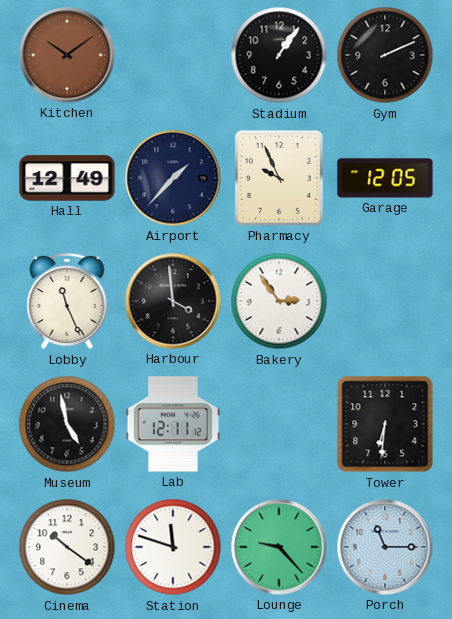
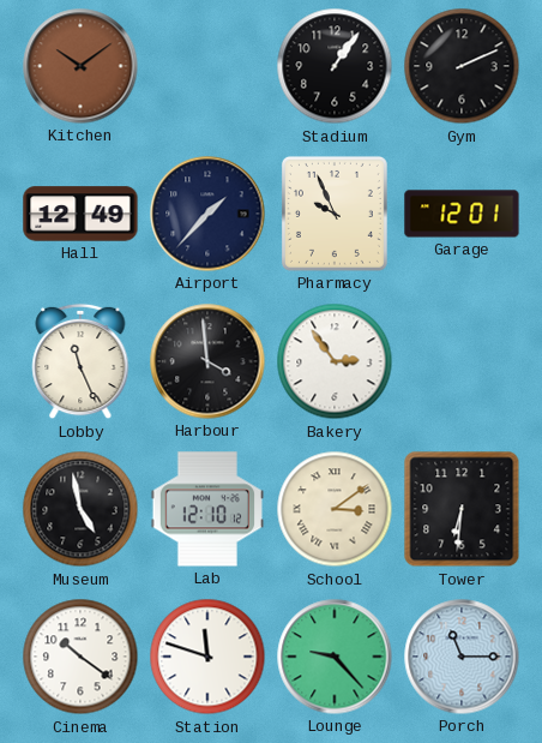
Garage: 12:05 -> 12:01 (462, 214)
Lab: 12:11 -> 12:10 (206, 509)
School: none -> 3:09 (335, 509)
